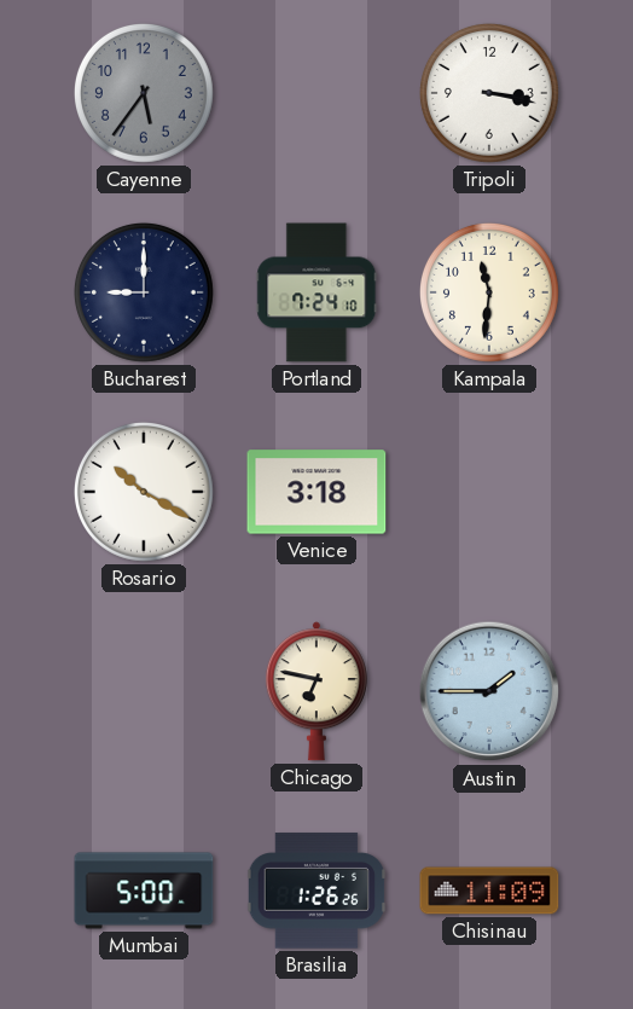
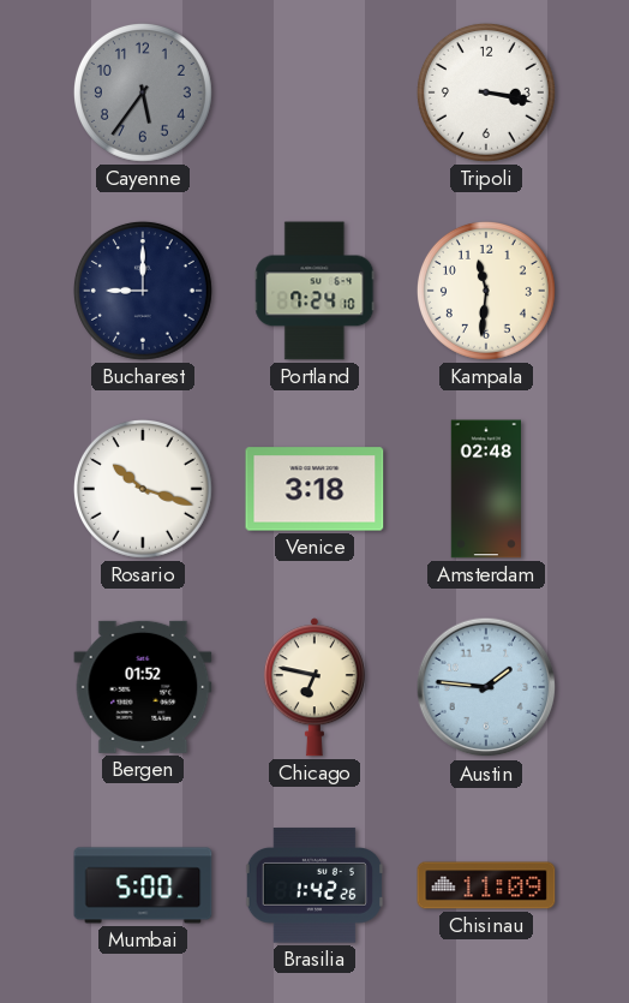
Rosario: 10:20 -> 10:18 (143, 489)
Amsterdam: none -> 02:48 (486, 489)
Bergen: none -> 01:52 (143, 687)
Austin: 1:45 -> 1:46 (486, 687)
Brasilia: 1:26 -> 1:42 (313, 885)
